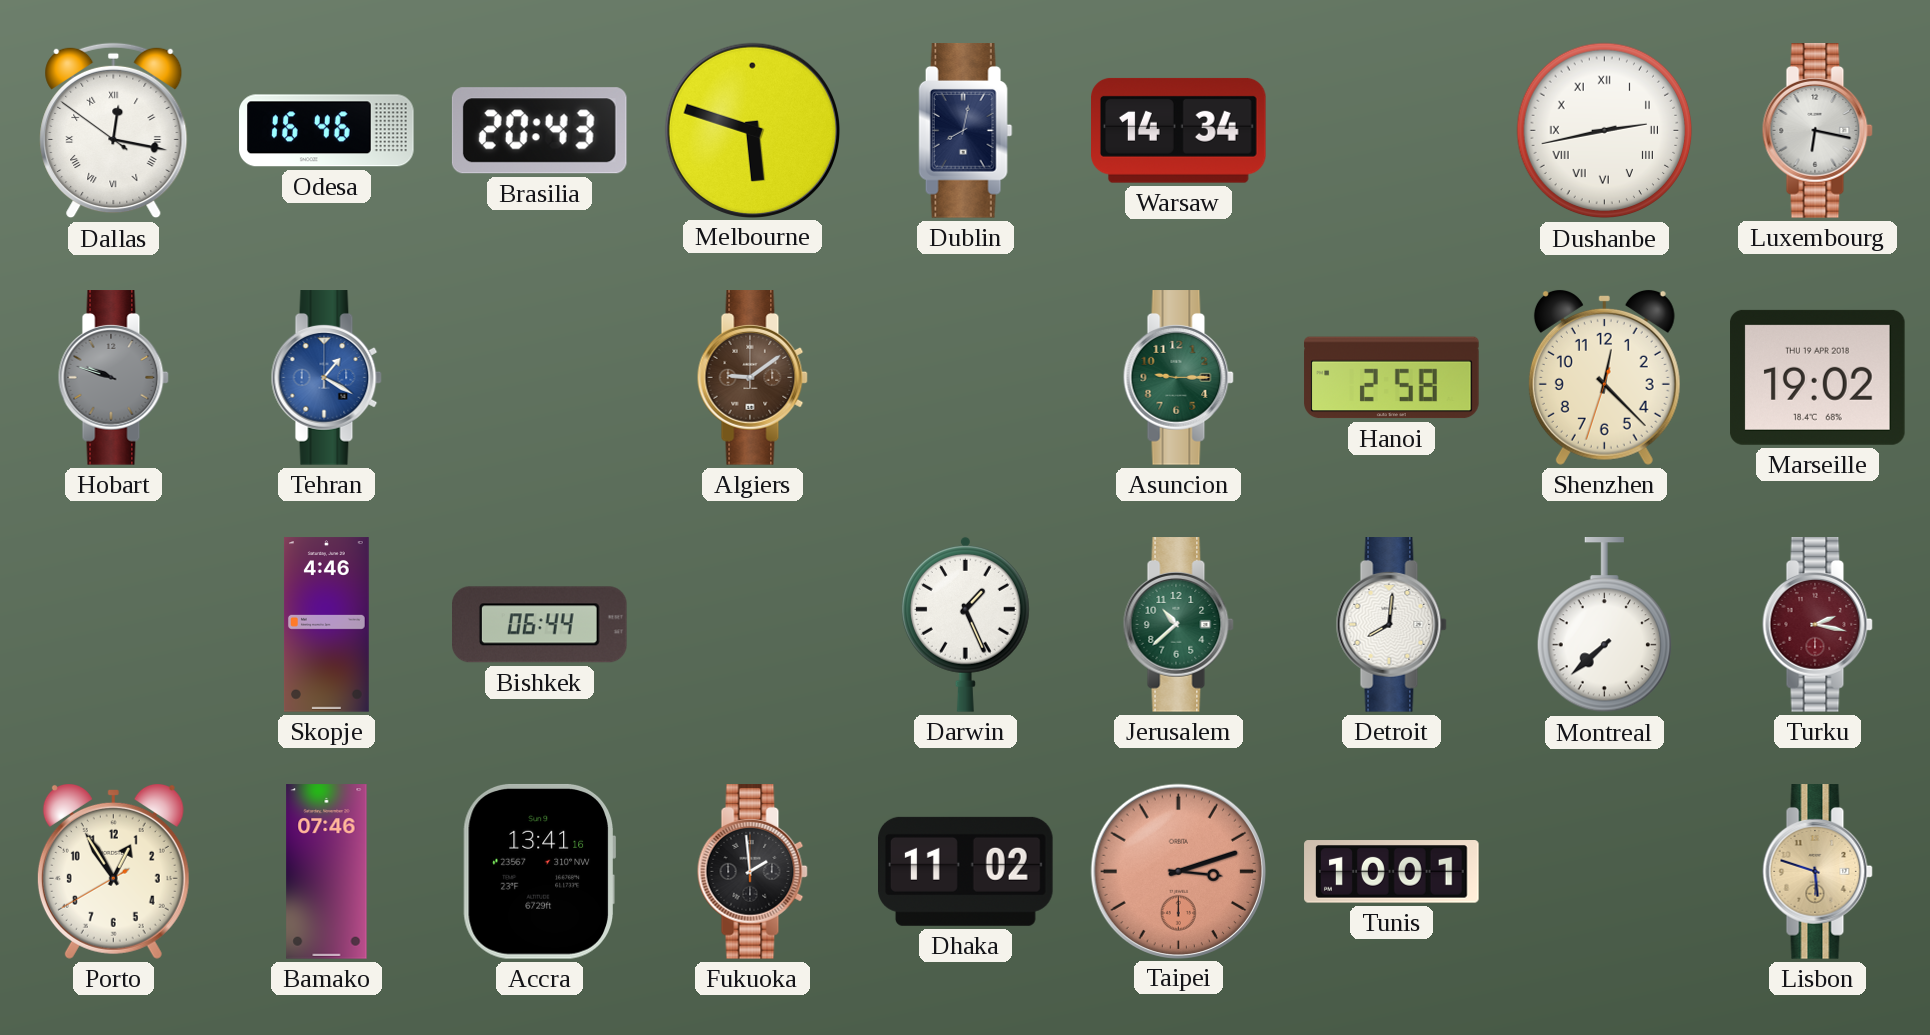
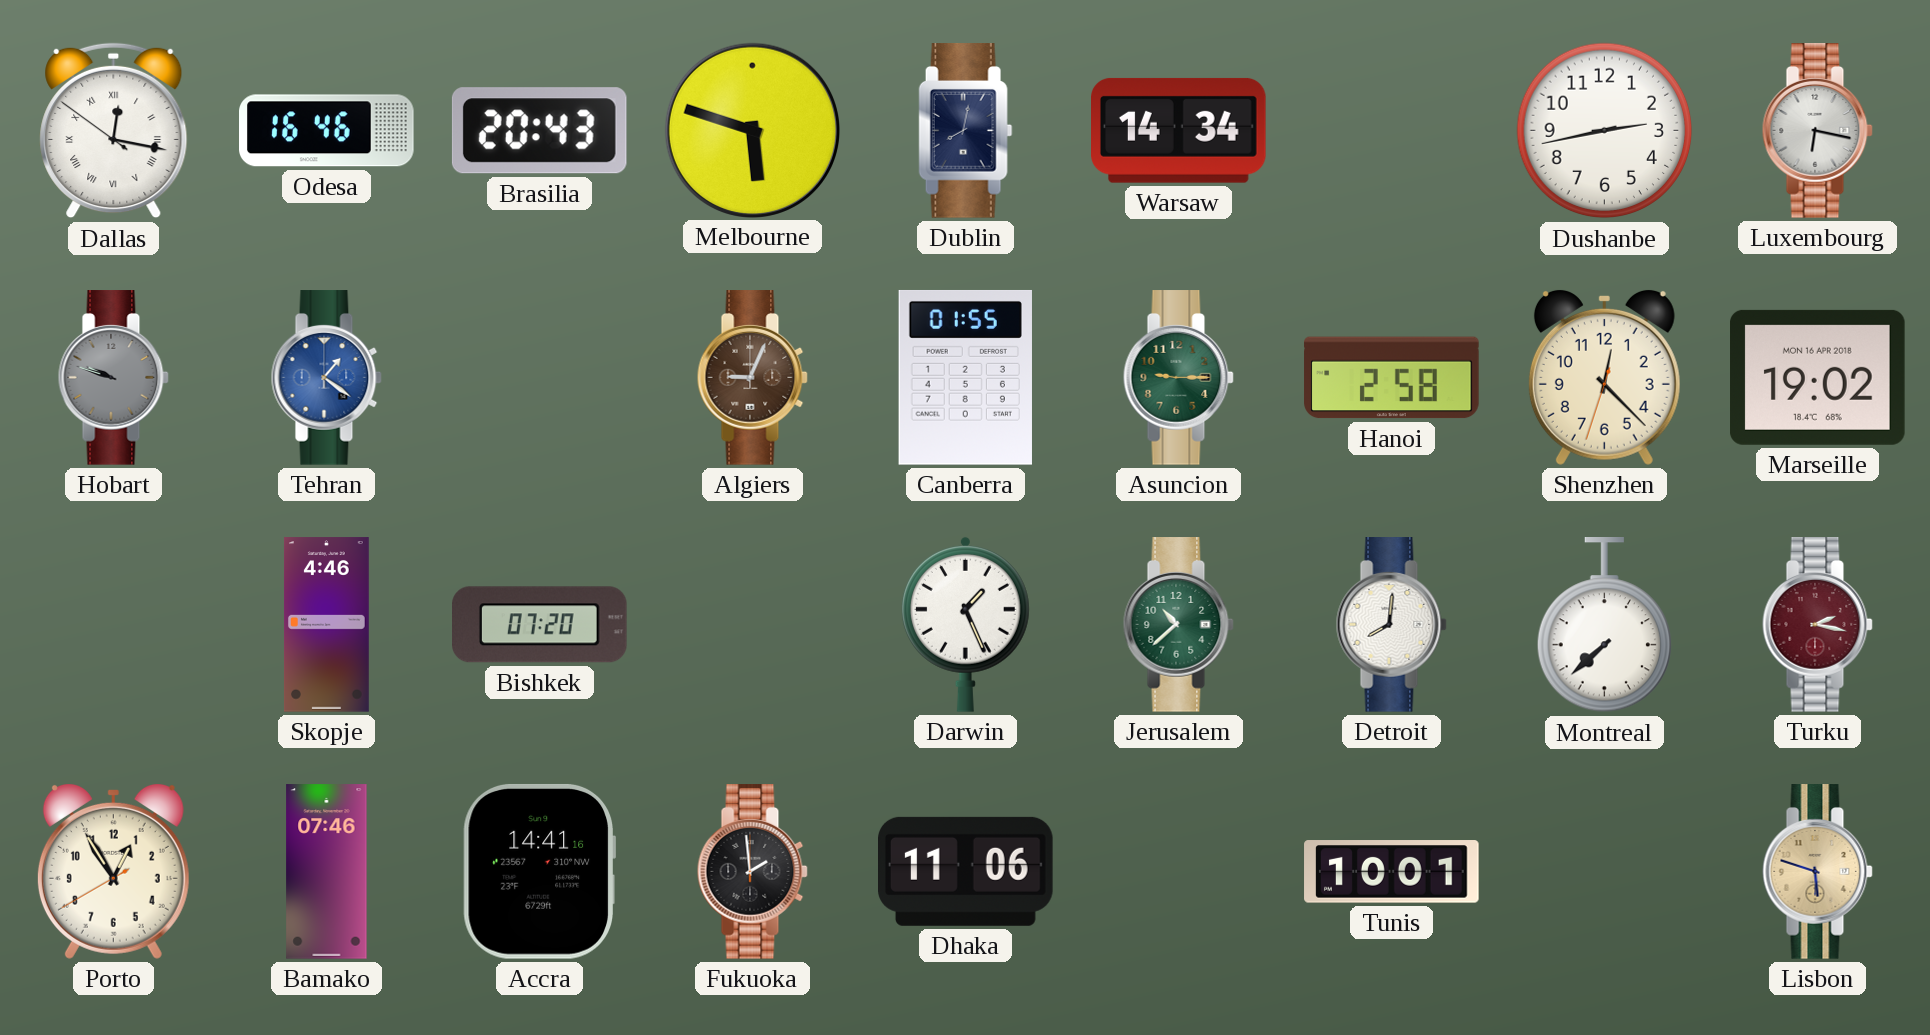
Dushanbe numerals: Roman -> Arabic (1605, 131)
Tehran: 1:20 -> 1:21 (326, 378)
Algiers: 9:09 -> 9:04 (752, 378)
Canberra: none -> 01:55 (965, 377)
Marseille date: THU 19 APR 2018 -> MON 16 APR 2018 (1818, 377)
Bishkek: 06:44 -> 07:20 (540, 625)
Accra: 13:41 -> 14:41 (539, 871)
Dhaka: 11:02 -> 11:06 (966, 871)
Taipei: 3:12 -> none (1178, 871)
